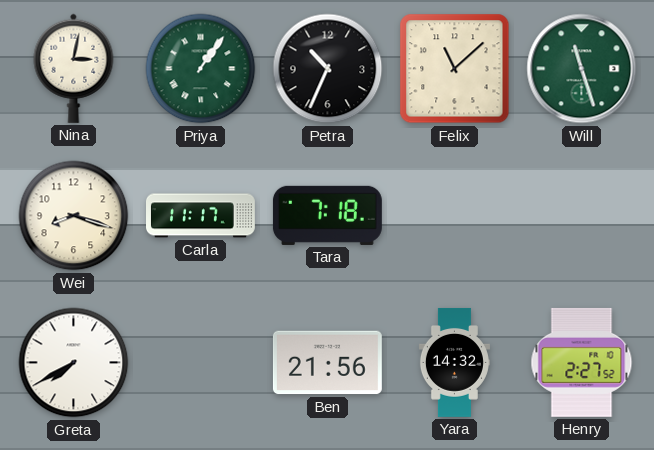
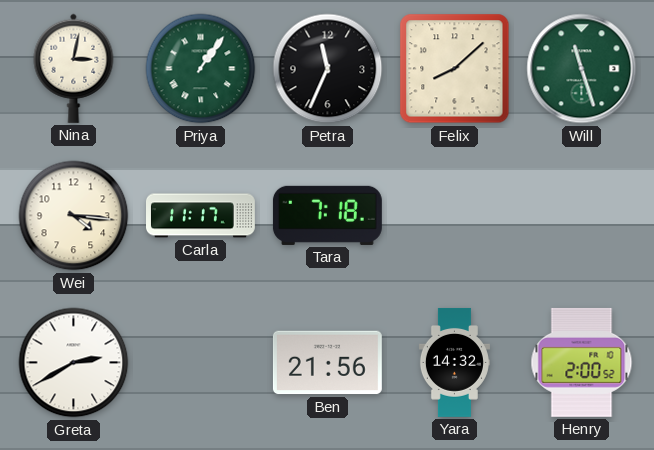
Petra: 10:34 -> 11:34 (328, 69)
Felix: 11:08 -> 8:08 (455, 69)
Wei: 8:18 -> 4:16 (74, 216)
Greta: 7:40 -> 2:40 (74, 363)
Henry: 2:27 -> 2:00 (582, 362)
